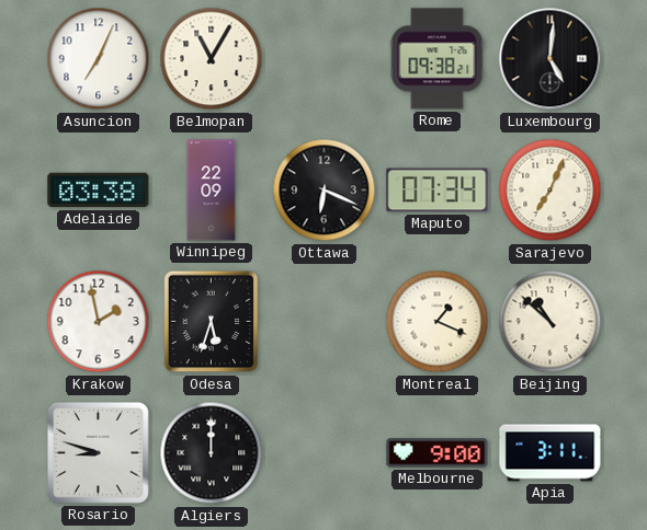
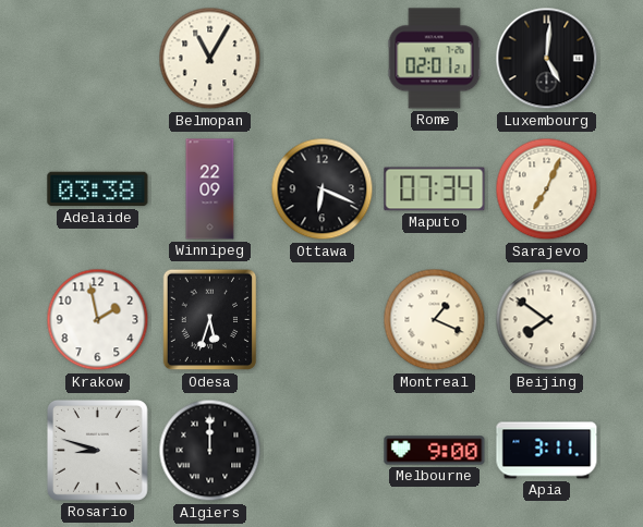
Asuncion: 7:04 -> none (99, 59)
Rome: 09:38 -> 02:01 (435, 59)
Beijing: 10:52 -> 7:51 (547, 320)
